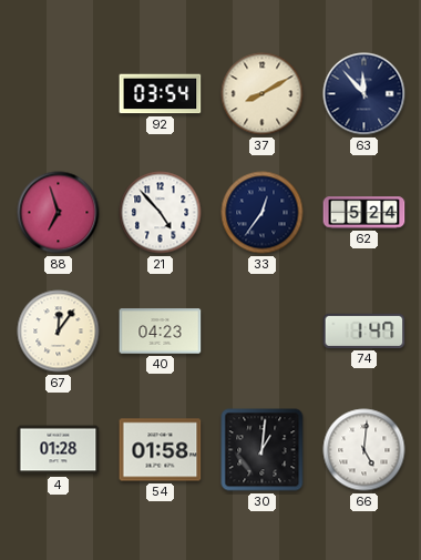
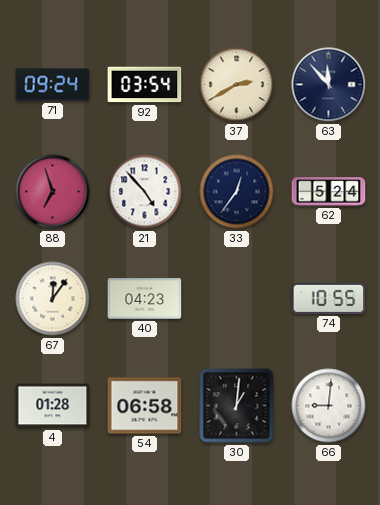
71: none -> 09:24 (53, 85)
37: 8:10 -> 2:40 (237, 85)
74: 1:47 -> 10:55 (329, 298)
54: 01:58 -> 06:58 (145, 406)
66: 5:01 -> 9:01 (329, 406)
